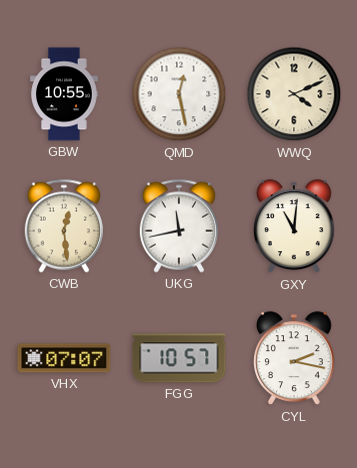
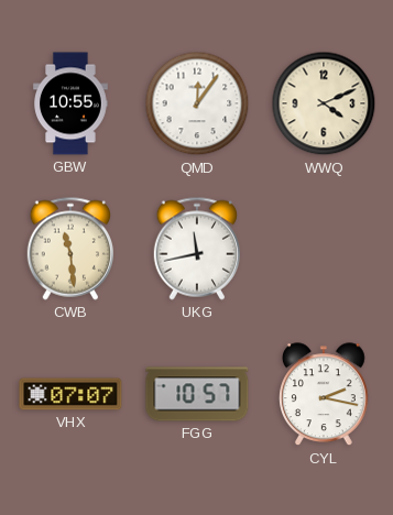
QMD: 12:28 -> 12:06 (197, 103)
CWB: 12:29 -> 11:29 (69, 249)
GXY: 11:01 -> none (295, 227)
